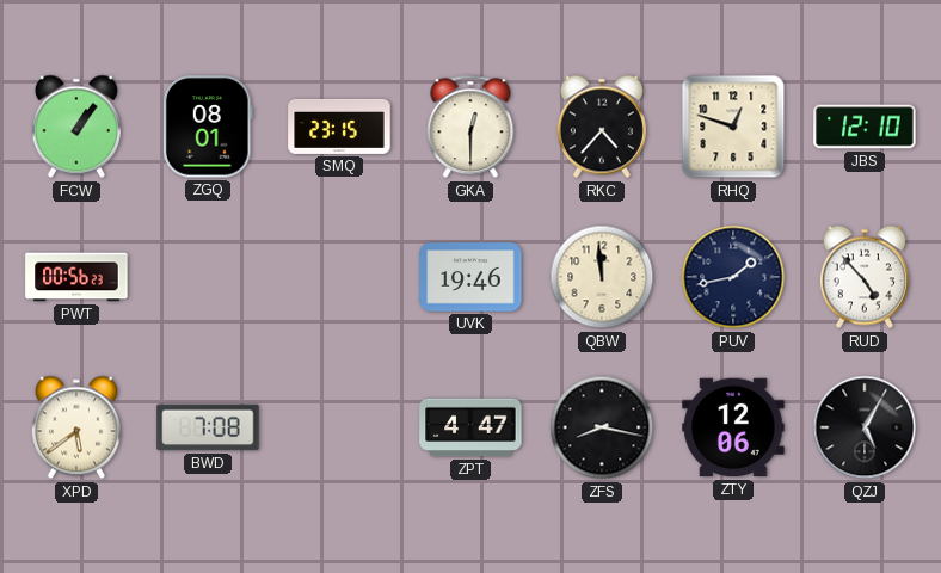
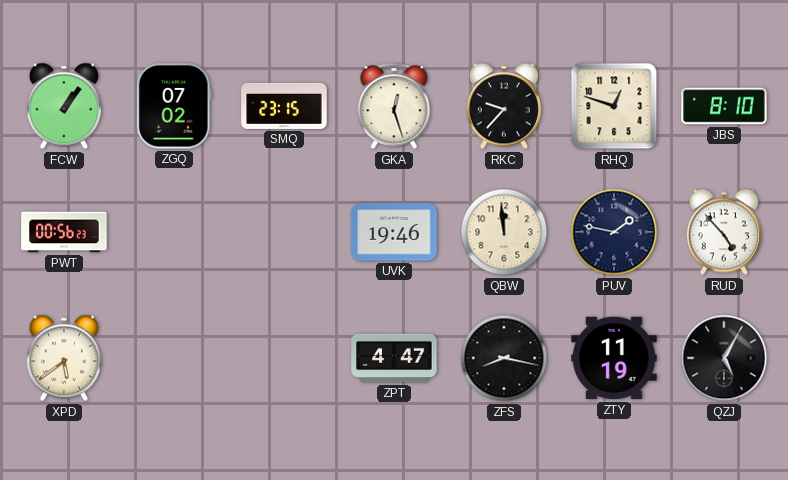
ZGQ: 08:01 -> 07:02 (174, 106)
GKA: 12:30 -> 12:27 (394, 106)
RKC: 4:37 -> 9:37 (504, 106)
JBS: 12:10 -> 8:10 (724, 106)
PUV: 1:43 -> 1:47 (614, 232)
BWD: 7:08 -> none (208, 427)
ZTY: 12:06 -> 11:19 (614, 358)
